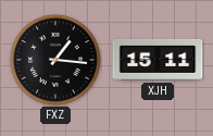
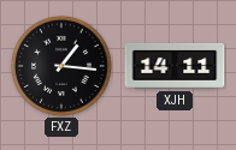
XJH: 15:11 -> 14:11 (175, 66)
